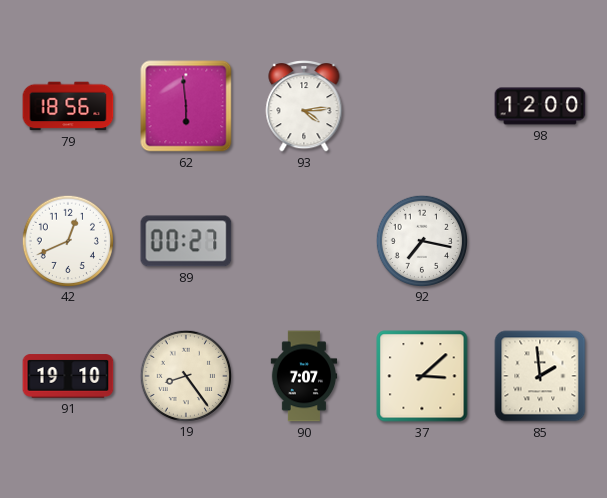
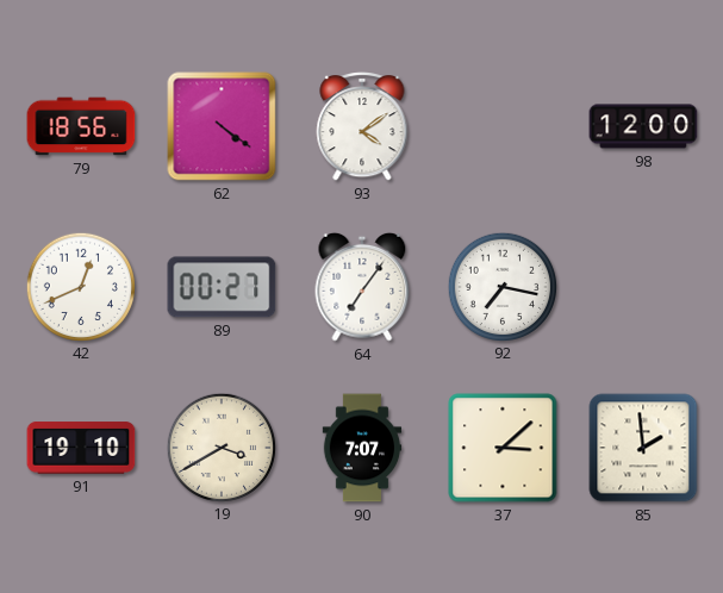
62: 5:59 -> 4:21 (222, 126)
93: 4:14 -> 4:09 (362, 127)
64: none -> 7:06 (362, 287)
19: 8:24 -> 3:40 (220, 447)
